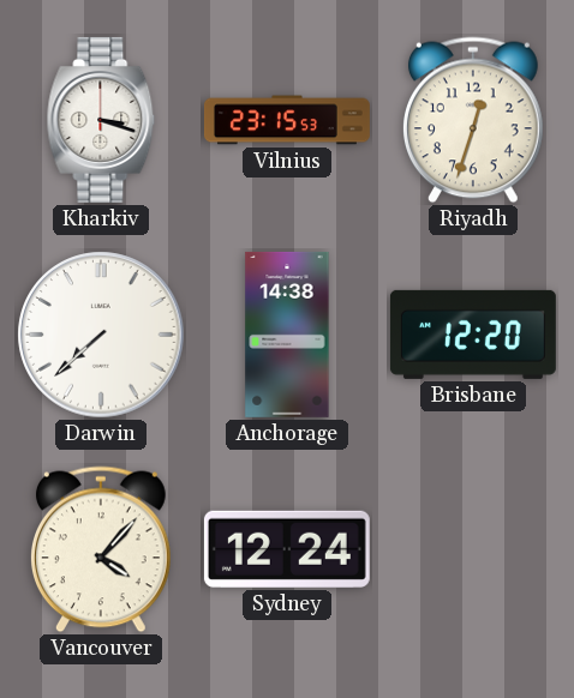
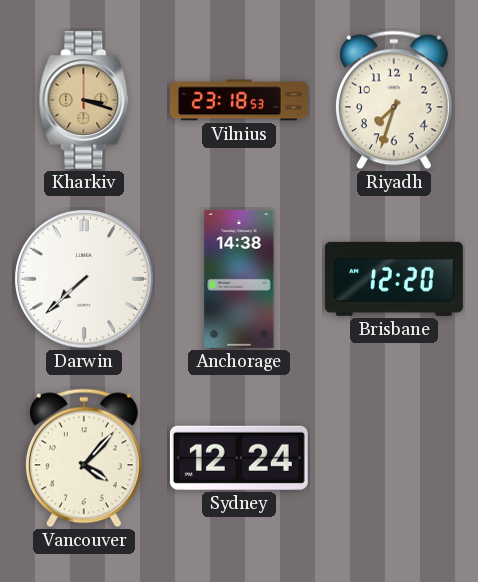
Kharkiv dial: white -> champagne (84, 100)
Vilnius: 23:15 -> 23:18 (239, 100)
Riyadh: 12:33 -> 7:33 (394, 100)
